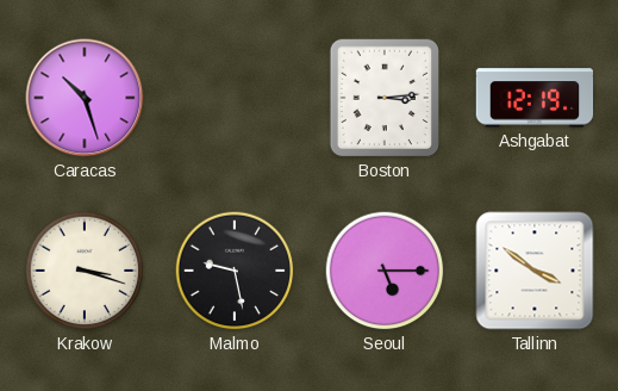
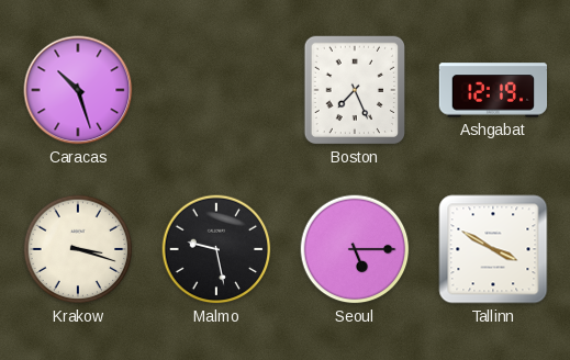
Boston: 3:14 -> 7:26 (354, 90)
Tallinn: 3:51 -> 3:50 (493, 249)
